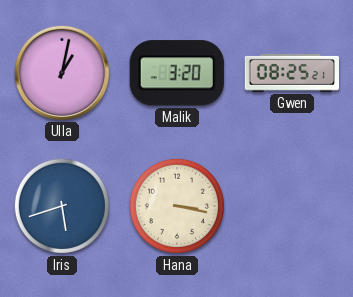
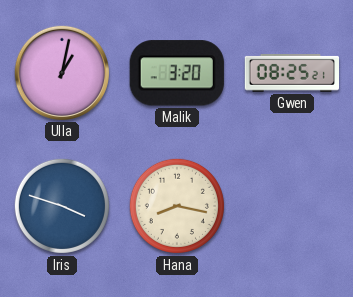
Iris: 5:42 -> 3:48 (62, 206)
Hana: 3:17 -> 8:17 (177, 206)
